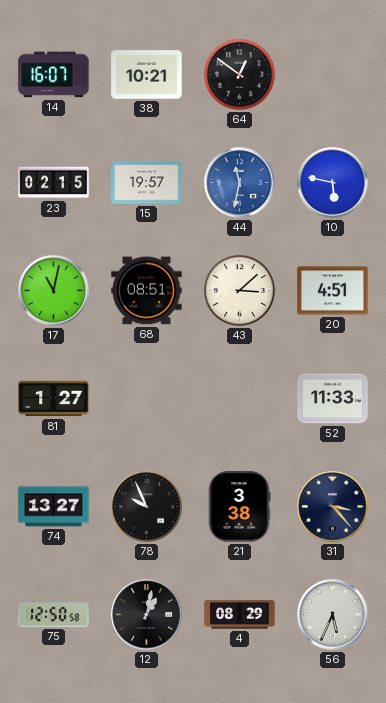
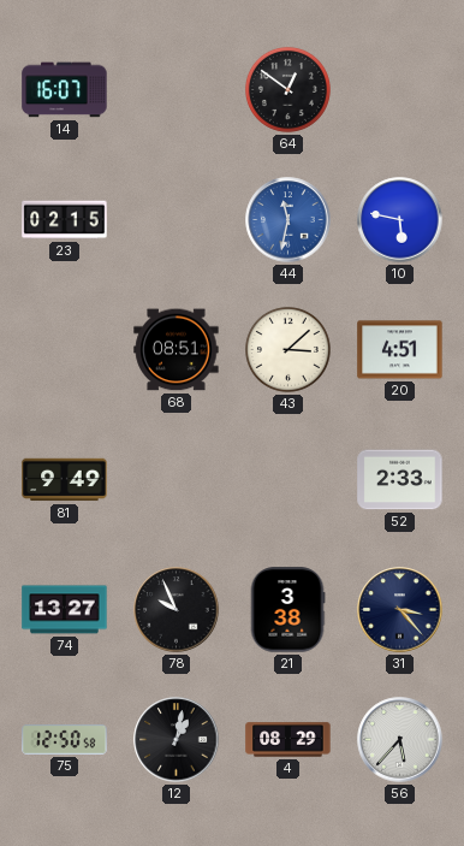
38: 10:21 -> none (147, 75)
15: 19:57 -> none (147, 183)
17: 11:02 -> none (54, 291)
81: 1:27 -> 9:49 (65, 480)
52: 11:33 -> 2:33 (400, 480)
56: 5:34 -> 5:37 (400, 740)
